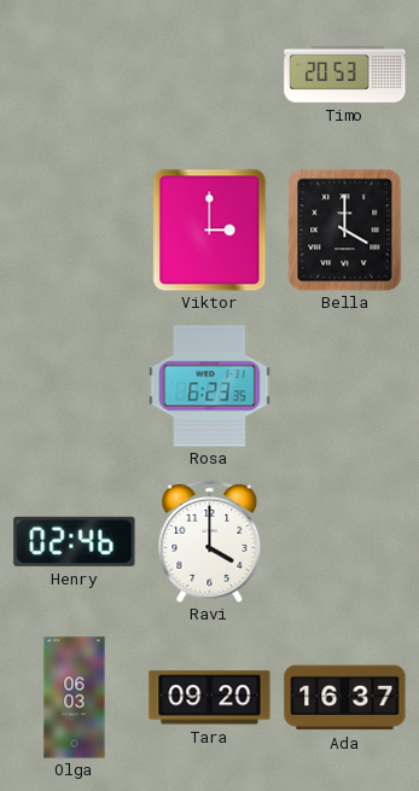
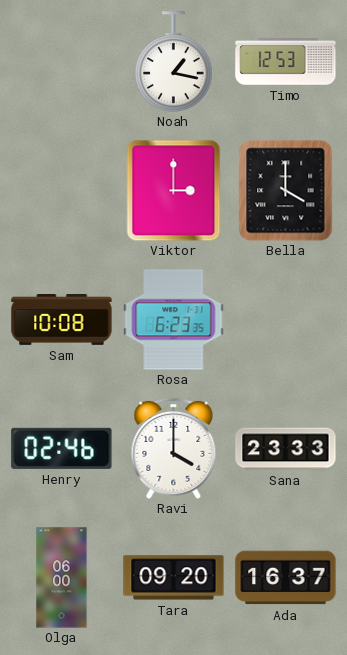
Noah: none -> 1:17 (174, 62)
Timo: 20:53 -> 12:53 (286, 62)
Sam: none -> 10:08 (62, 320)
Sana: none -> 23:33 (286, 449)
Olga: 06:03 -> 06:00 (62, 578)
